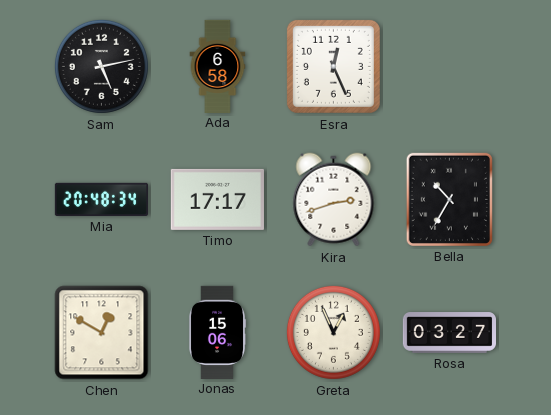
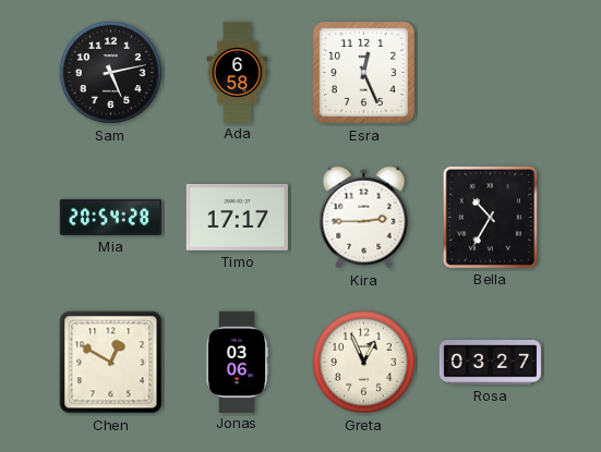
Mia: 20:48 -> 20:54 (110, 217)
Kira: 2:42 -> 2:45 (364, 218)
Jonas: 15:06 -> 03:06 (237, 362)
